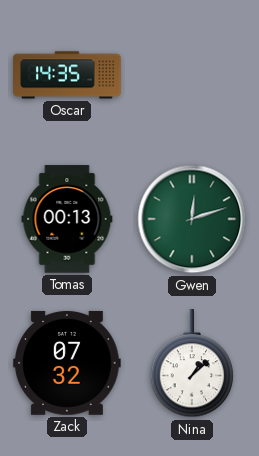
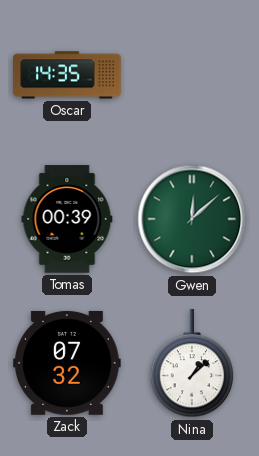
Tomas: 00:13 -> 00:39 (67, 219)
Gwen: 12:12 -> 12:08 (192, 219)
